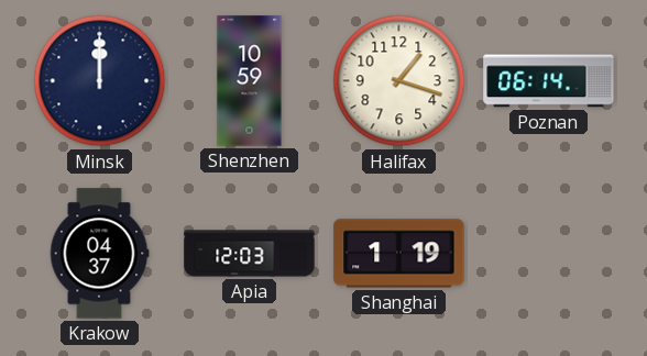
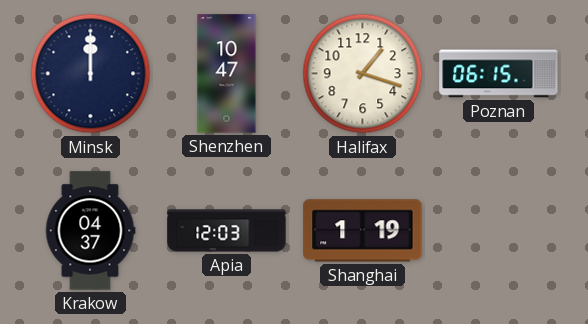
Shenzhen: 10:59 -> 10:47 (227, 74)
Poznan: 06:14 -> 06:15 (499, 74)
